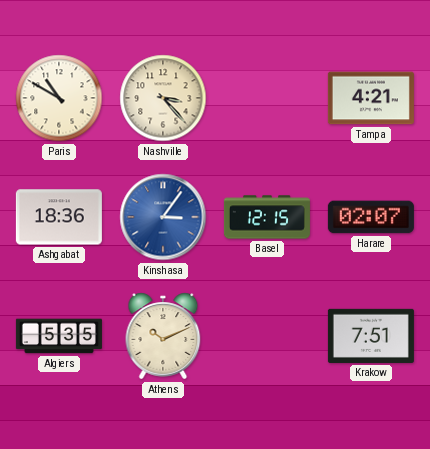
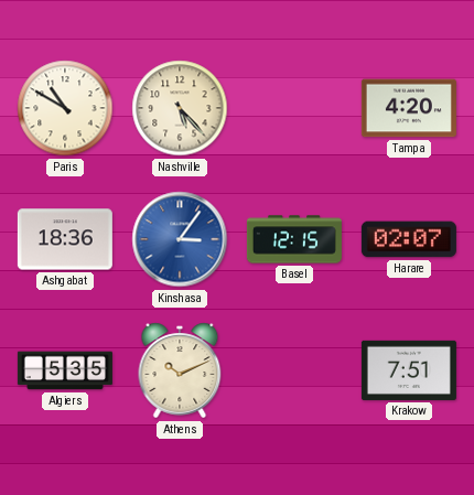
Nashville: 3:23 -> 5:23 (180, 108)
Tampa: 4:21 -> 4:20 (409, 108)
